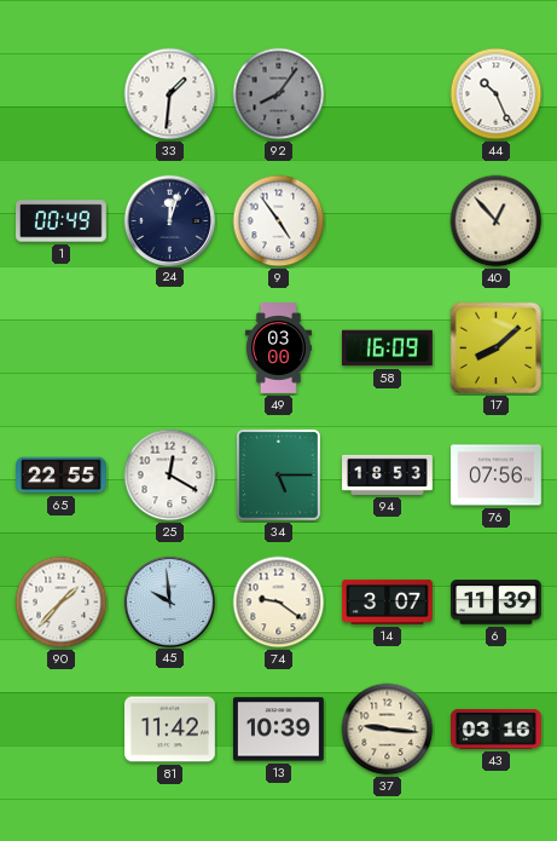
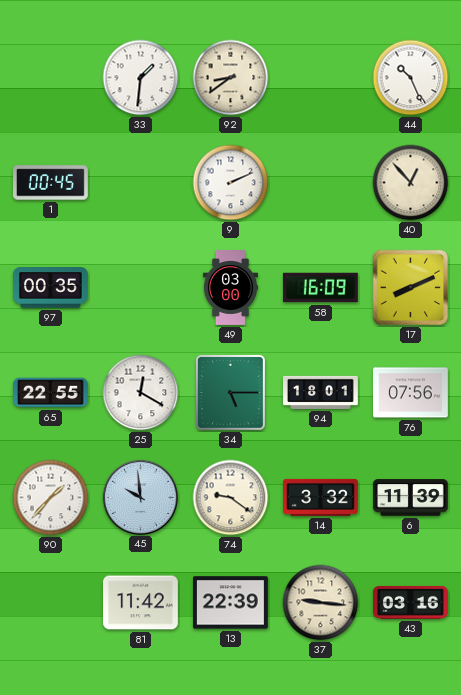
92: 8:06 -> 8:39 (231, 78)
92 dial: grey -> cream (231, 78)
1: 00:49 -> 00:45 (51, 183)
24: 12:03 -> none (169, 220)
9: 4:54 -> 2:11 (231, 183)
97: none -> 00:35 (51, 288)
17: 8:08 -> 8:11 (411, 288)
94: 18:53 -> 18:01 (321, 392)
14: 3:07 -> 3:32 (321, 497)
13: 10:39 -> 22:39 (231, 603)
